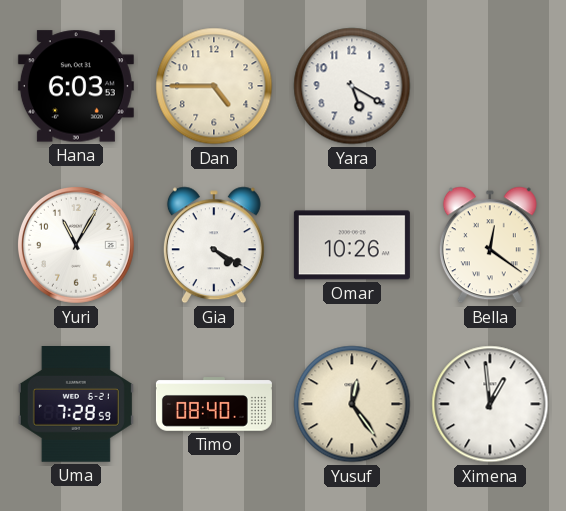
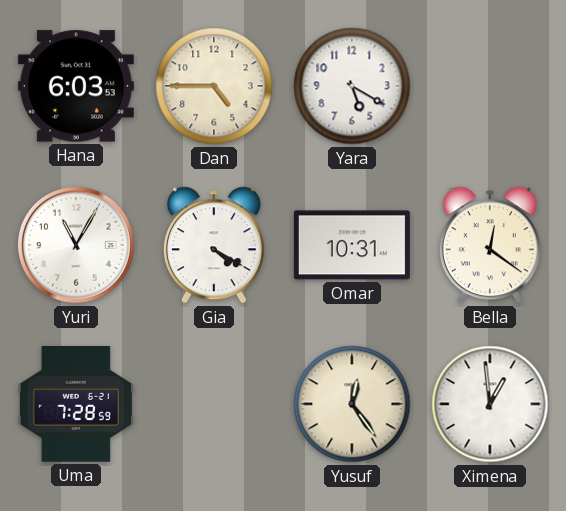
Omar: 10:26 -> 10:31 (352, 245)
Timo: 08:40 -> none (214, 404)
